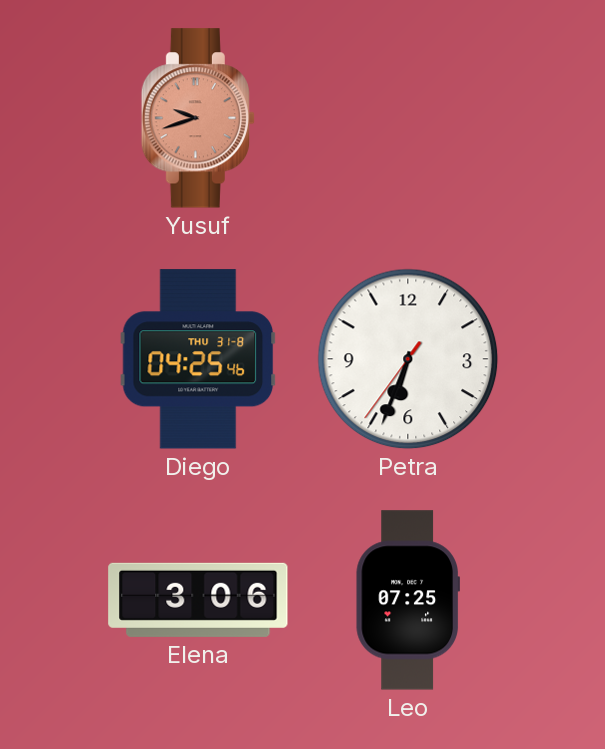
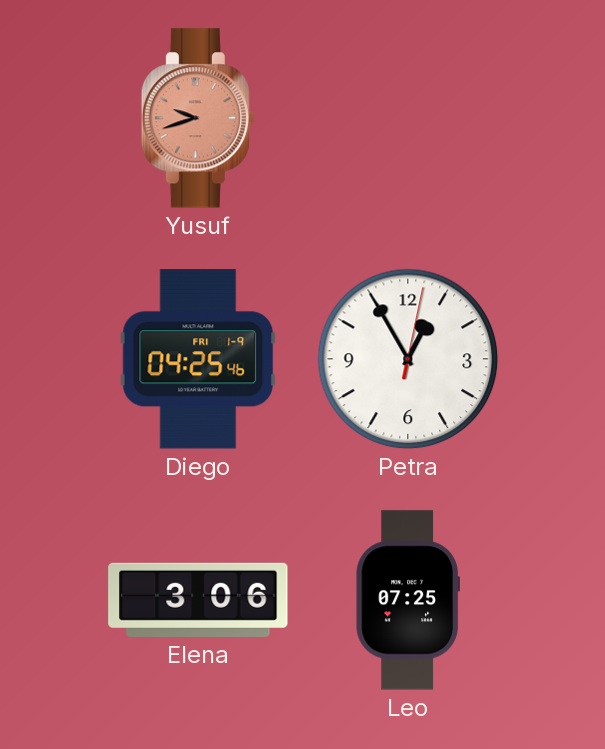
Diego date: THU 31-8 -> FRI 1-9 (198, 359)
Petra: 6:33 -> 12:55 (408, 359)
